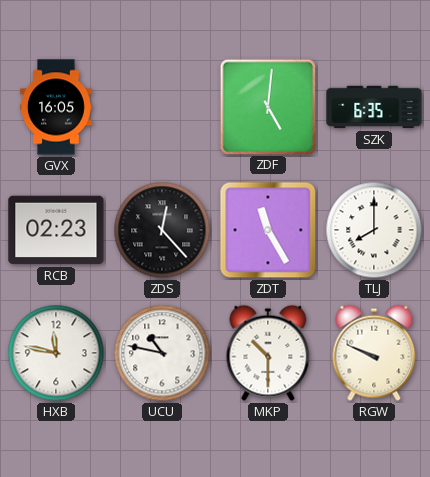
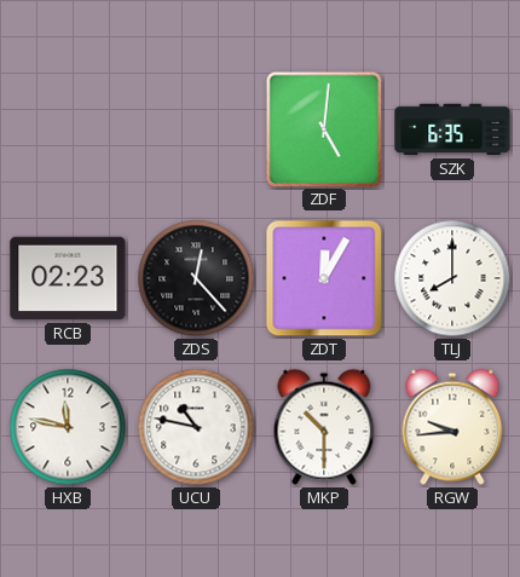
GVX: 16:05 -> none (56, 107)
ZDT: 11:25 -> 12:05 (324, 278)
RGW: 9:49 -> 9:44 (452, 427)
